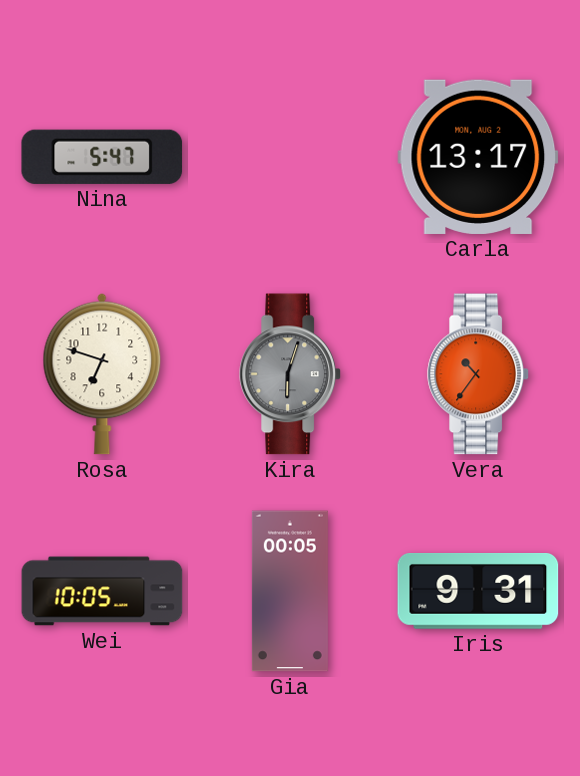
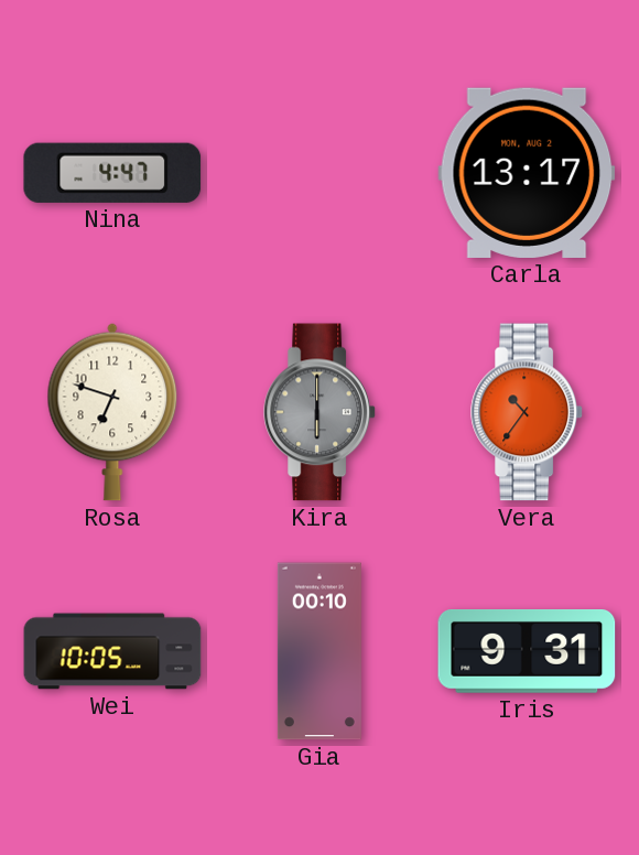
Nina: 5:47 -> 4:47 (112, 173)
Kira: 6:03 -> 6:00 (319, 412)
Gia: 00:05 -> 00:10 (319, 651)
